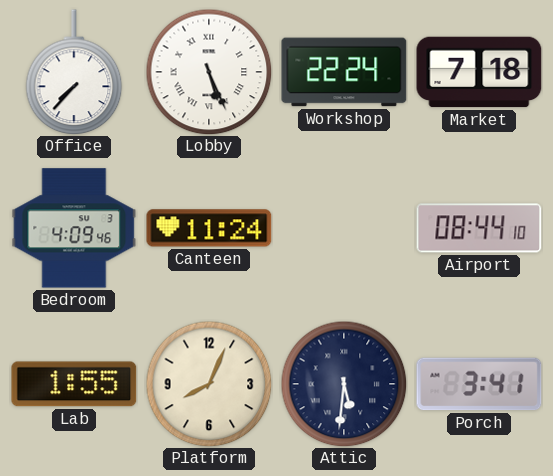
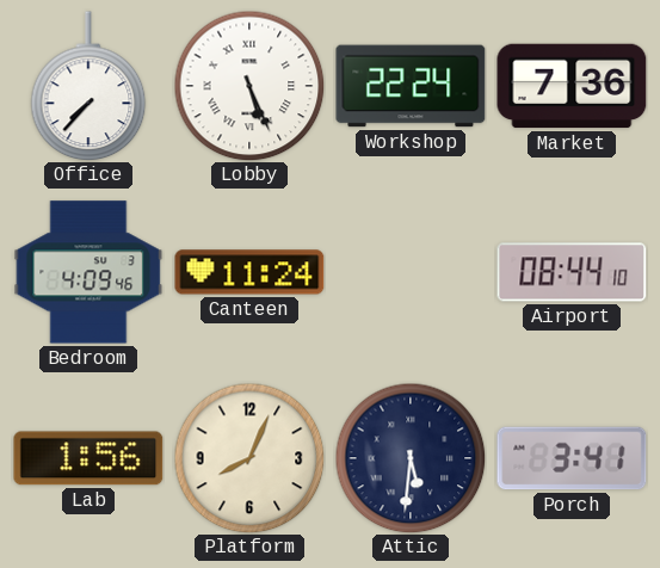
Market: 7:18 -> 7:36 (572, 86)
Lab: 1:55 -> 1:56 (88, 458)
